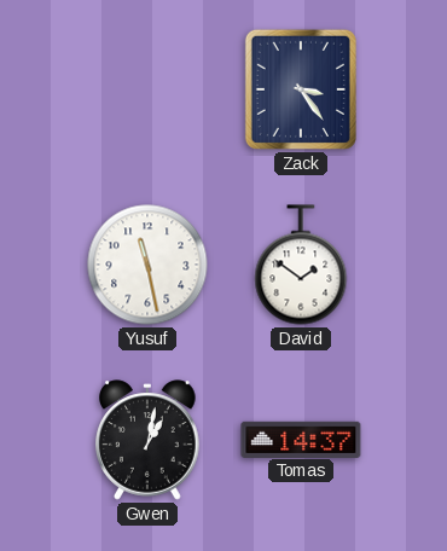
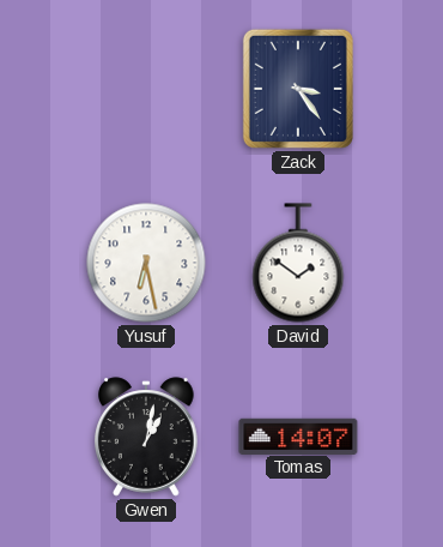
Yusuf: 11:28 -> 6:28 (146, 263)
Tomas: 14:37 -> 14:07 (298, 435)
